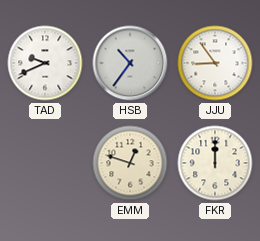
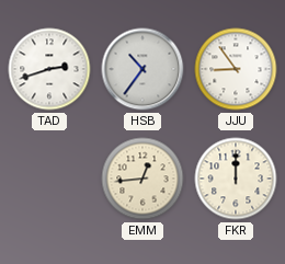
TAD: 9:41 -> 2:42 (49, 69)
EMM: 12:48 -> 12:44 (142, 179)
